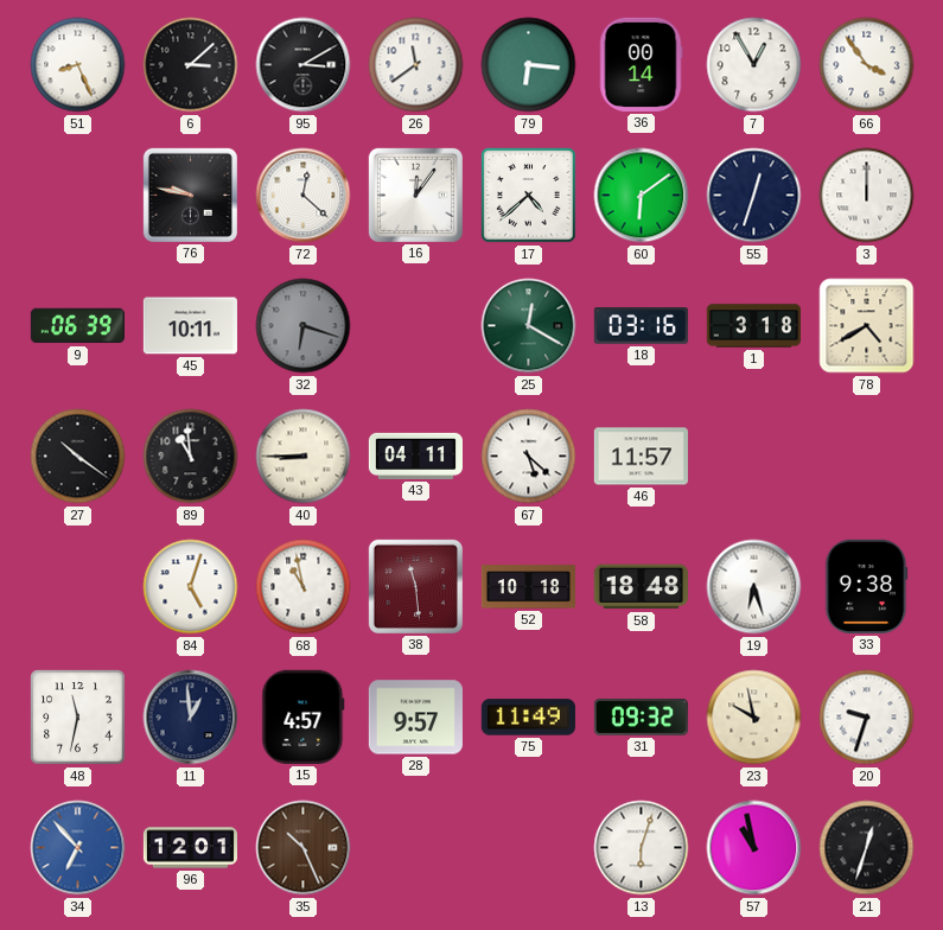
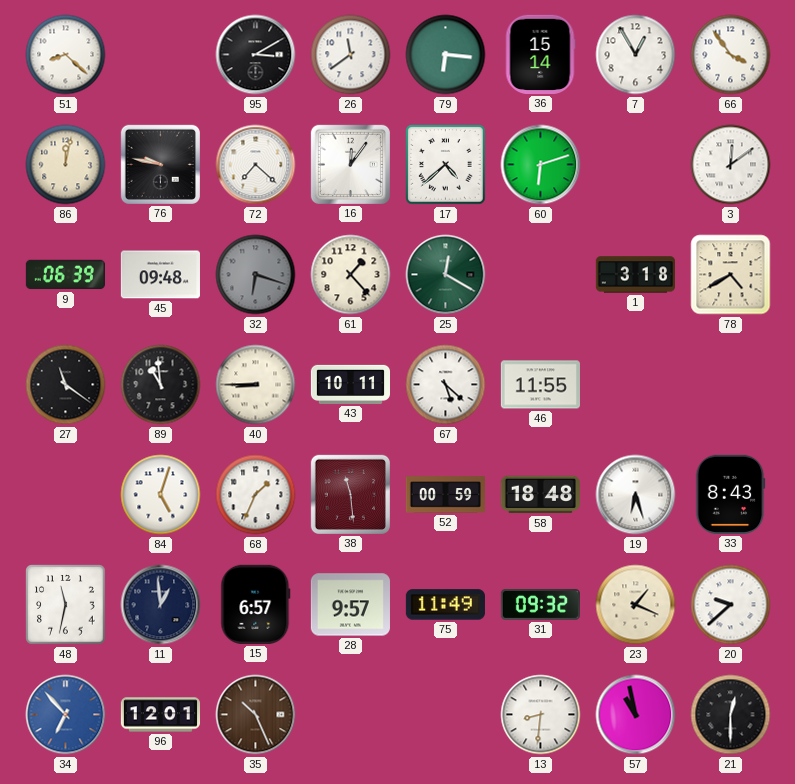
51: 8:26 -> 8:22 (66, 55)
6: 3:08 -> none (191, 65)
36: 00:14 -> 15:14 (540, 54)
86: none -> 12:02 (66, 165)
72: 12:22 -> 7:22 (256, 165)
60: 6:09 -> 6:12 (541, 165)
55: 12:33 -> none (754, 196)
3: 12:00 -> 12:09 (731, 165)
45: 10:11 -> 09:48 (160, 275)
61: none -> 1:23 (351, 275)
18: 03:16 -> none (641, 326)
27: 10:21 -> 11:21 (66, 385)
43: 04:11 -> 10:11 (350, 384)
46: 11:57 -> 11:55 (540, 385)
68: 10:58 -> 1:34 (256, 495)
52: 10:18 -> 00:59 (445, 495)
33: 9:38 -> 8:43 (731, 494)
15: 4:57 -> 6:57 (256, 604)
23: 9:58 -> 1:19 (636, 605)
20: 9:33 -> 9:38 (731, 605)
13: 6:03 -> 8:31 (541, 715)
21: 12:33 -> 12:30 (731, 715)
